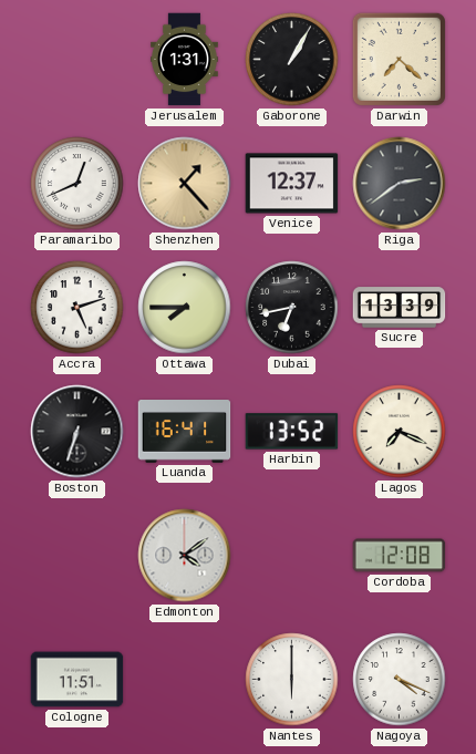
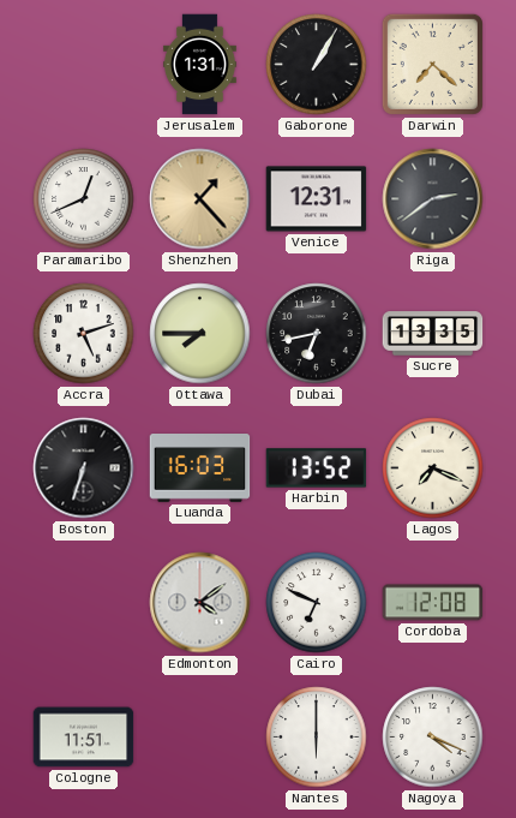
Venice: 12:37 -> 12:31 (317, 199)
Sucre: 13:39 -> 13:35 (433, 334)
Luanda: 16:41 -> 16:03 (200, 468)
Cairo: none -> 6:49 (317, 603)
